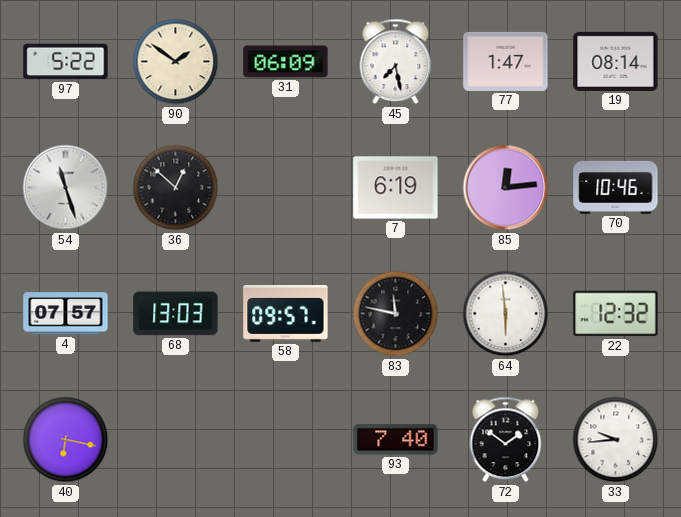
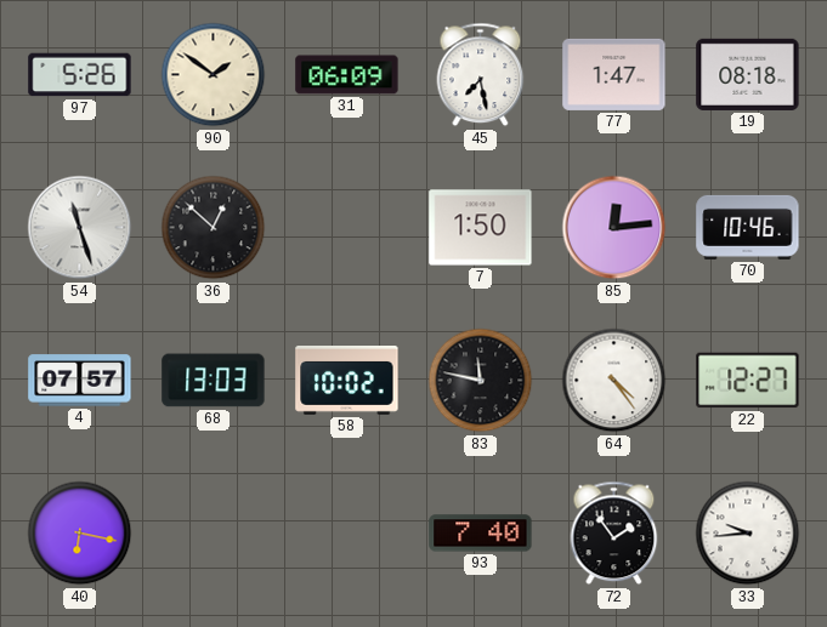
97: 5:22 -> 5:26 (80, 75)
19: 08:14 -> 08:18 (748, 74)
7: 6:19 -> 1:50 (481, 228)
58: 09:57 -> 10:02 (347, 381)
64: 5:59 -> 4:24 (614, 381)
22: 12:32 -> 12:27 (748, 381)
72: 1:51 -> 1:54 (614, 534)
